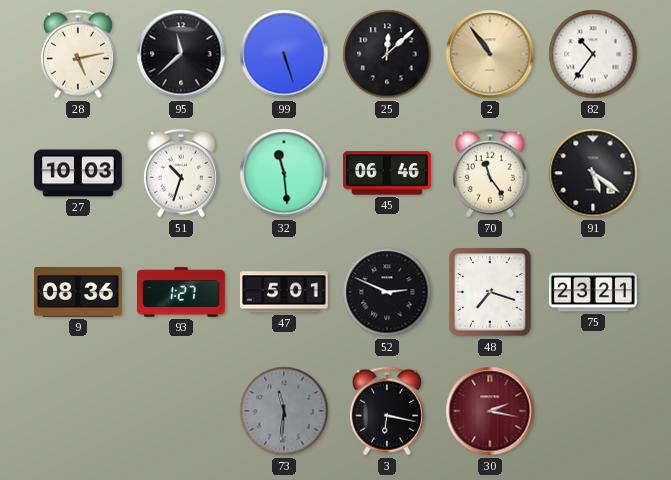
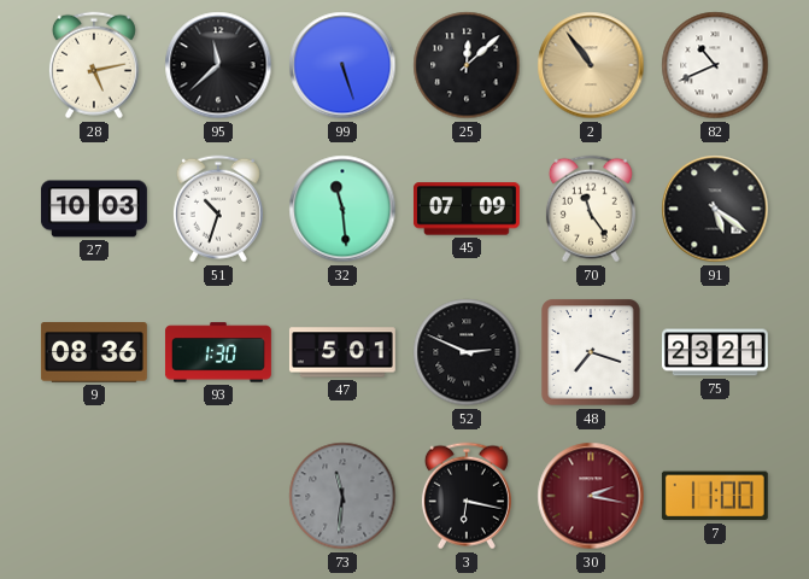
82: 10:36 -> 10:41 (715, 65)
45: 06:46 -> 07:09 (467, 209)
93: 1:27 -> 1:30 (218, 352)
7: none -> 11:00 (715, 496)
